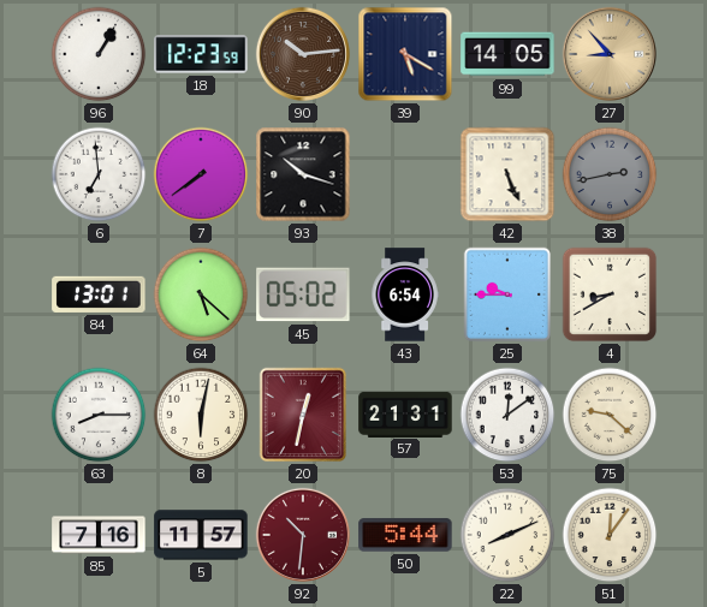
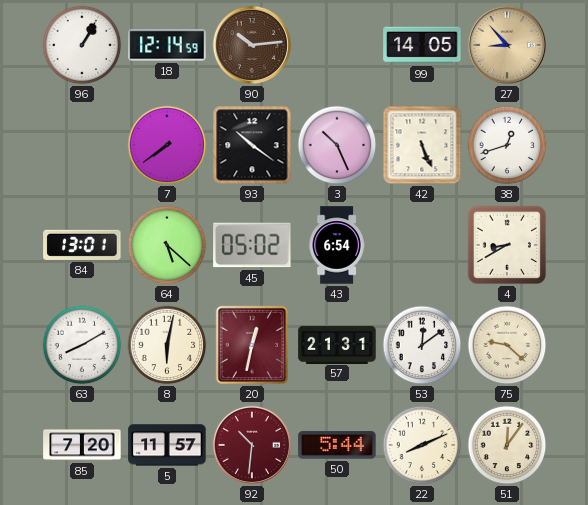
18: 12:23 -> 12:14 (167, 45)
39: 5:20 -> none (405, 54)
6: 6:59 -> none (99, 174)
93: 10:18 -> 10:21 (252, 145)
3: none -> 10:26 (337, 145)
38: 2:43 -> 12:42 (507, 145)
38 dial: grey -> white (507, 145)
25: 9:45 -> none (506, 294)
63: 8:15 -> 8:10 (82, 345)
85: 7:16 -> 7:20 (82, 445)
